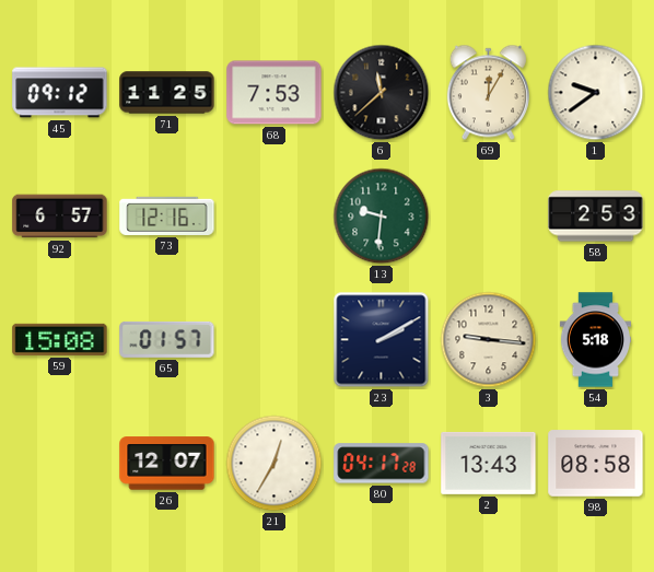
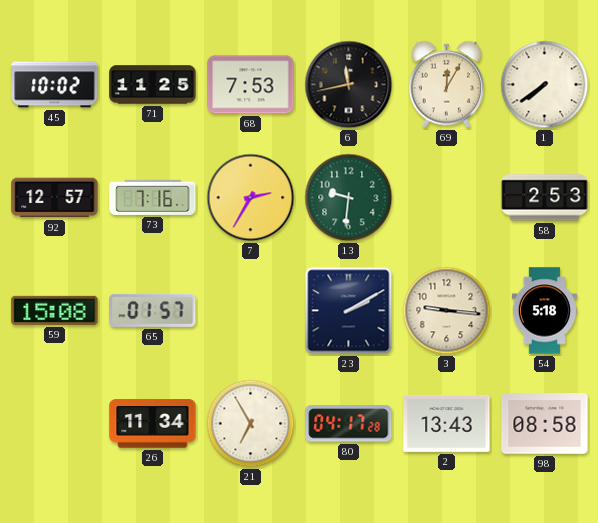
45: 09:12 -> 10:02 (55, 85)
6: 11:38 -> 11:43 (349, 85)
1: 9:39 -> 7:39 (545, 85)
92: 6:57 -> 12:57 (55, 198)
73: 12:16 -> 7:16 (153, 197)
7: none -> 2:35 (251, 198)
26: 12:07 -> 11:34 (153, 424)
21: 12:35 -> 6:55 (251, 424)
